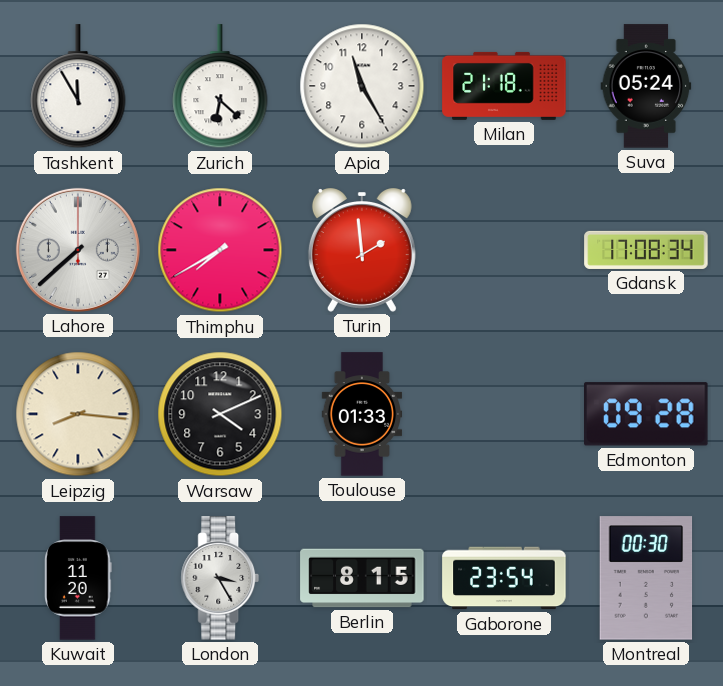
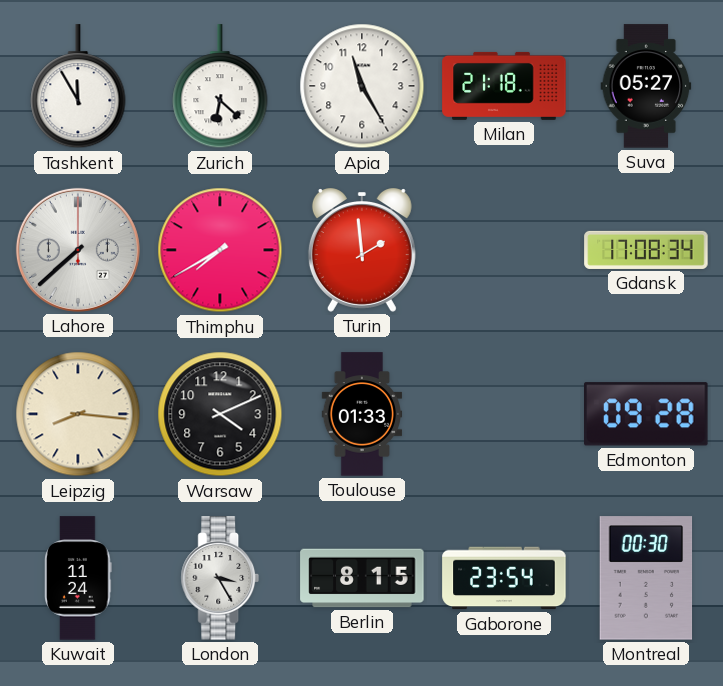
Suva: 05:24 -> 05:27 (646, 86)
Kuwait: 11:20 -> 11:24 (79, 578)
